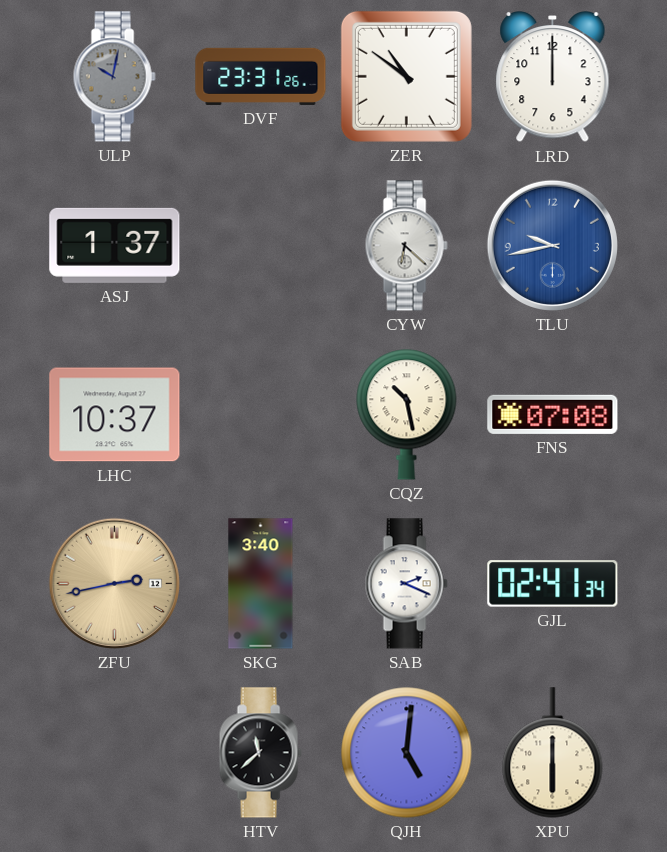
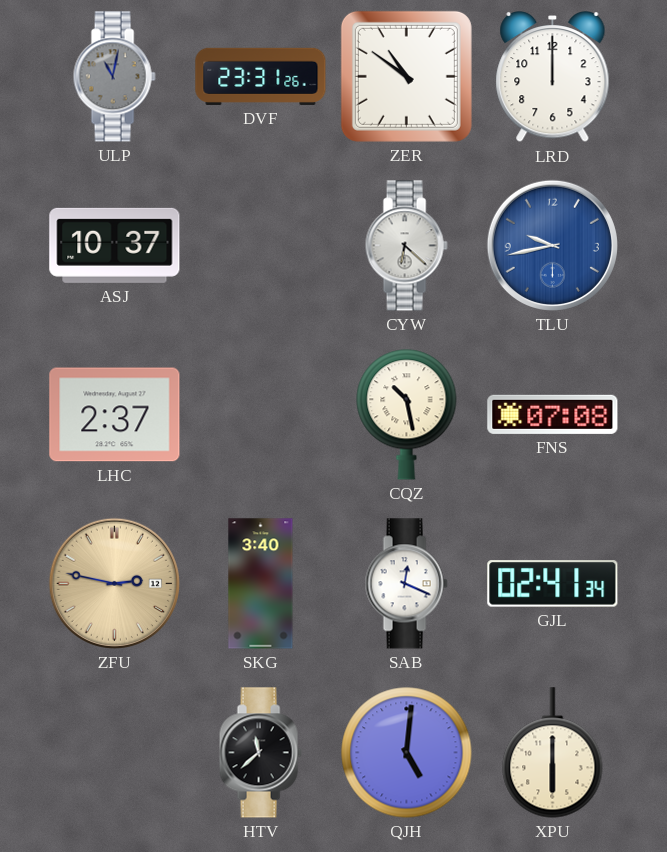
ULP: 10:02 -> 11:02 (114, 77)
ASJ: 1:37 -> 10:37 (115, 245)
LHC: 10:37 -> 2:37 (115, 415)
ZFU: 2:43 -> 2:47 (114, 583)
SAB: 2:19 -> 12:19 (406, 584)
